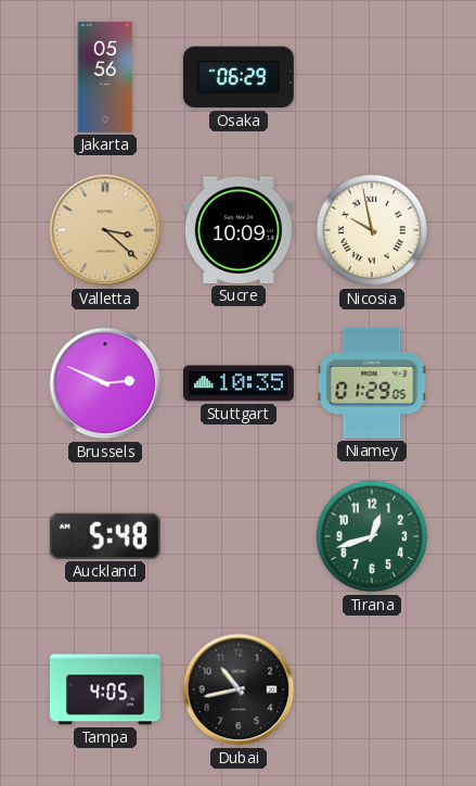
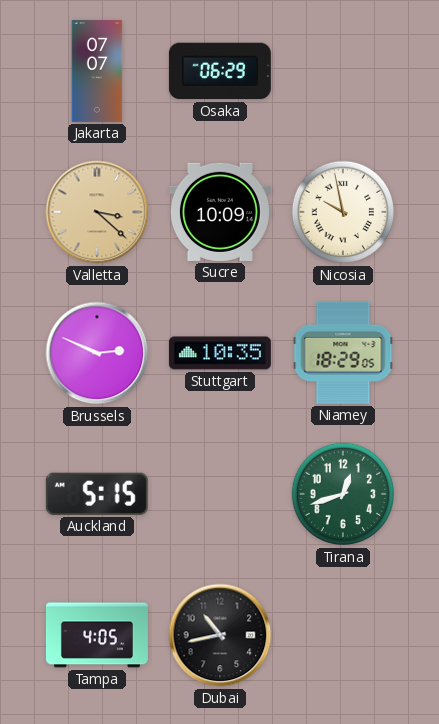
Jakarta: 05:56 -> 07:07 (97, 71)
Niamey: 01:29 -> 18:29 (343, 353)
Auckland: 5:48 -> 5:15 (97, 494)
